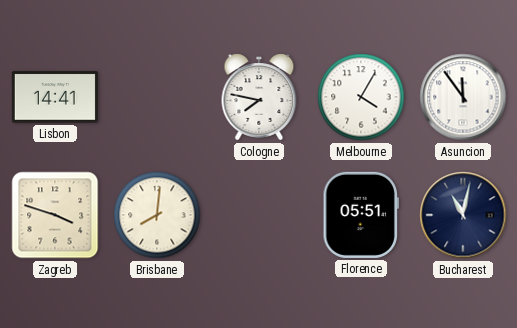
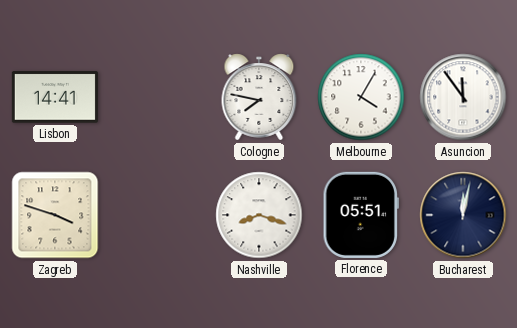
Brisbane: 8:01 -> none (157, 215)
Nashville: none -> 8:18 (259, 215)
Bucharest: 11:02 -> 12:02 (463, 215)
